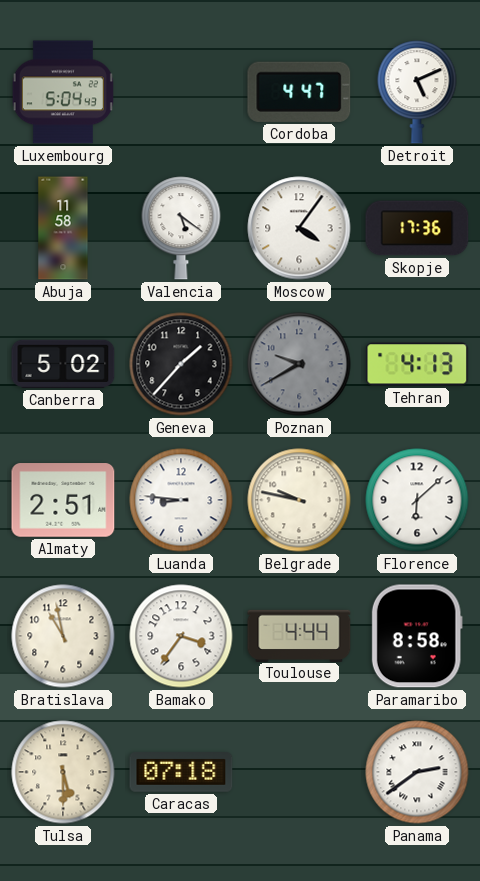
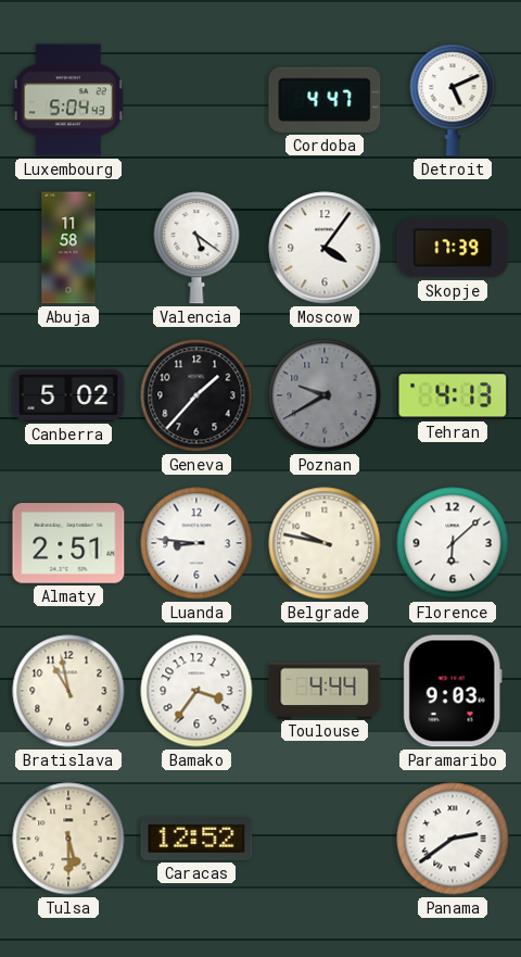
Skopje: 17:36 -> 17:39 (453, 248)
Paramaribo: 8:58 -> 9:03 (453, 691)
Caracas: 07:18 -> 12:52 (196, 839)
